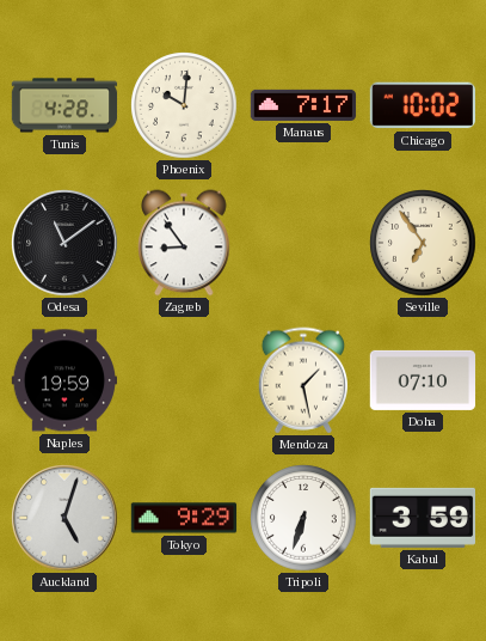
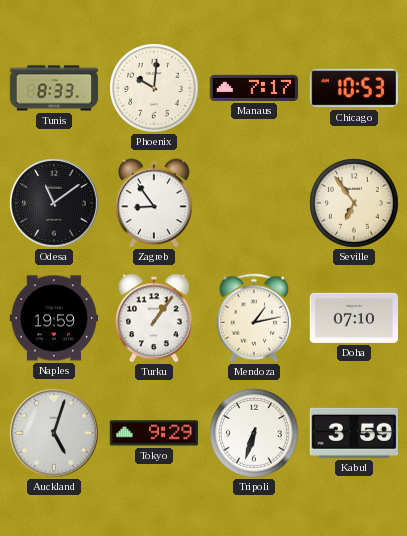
Tunis: 4:28 -> 8:33 (54, 88)
Chicago: 10:02 -> 10:53 (353, 88)
Turku: none -> 1:06 (154, 318)
Mendoza: 1:28 -> 1:13 (253, 318)
